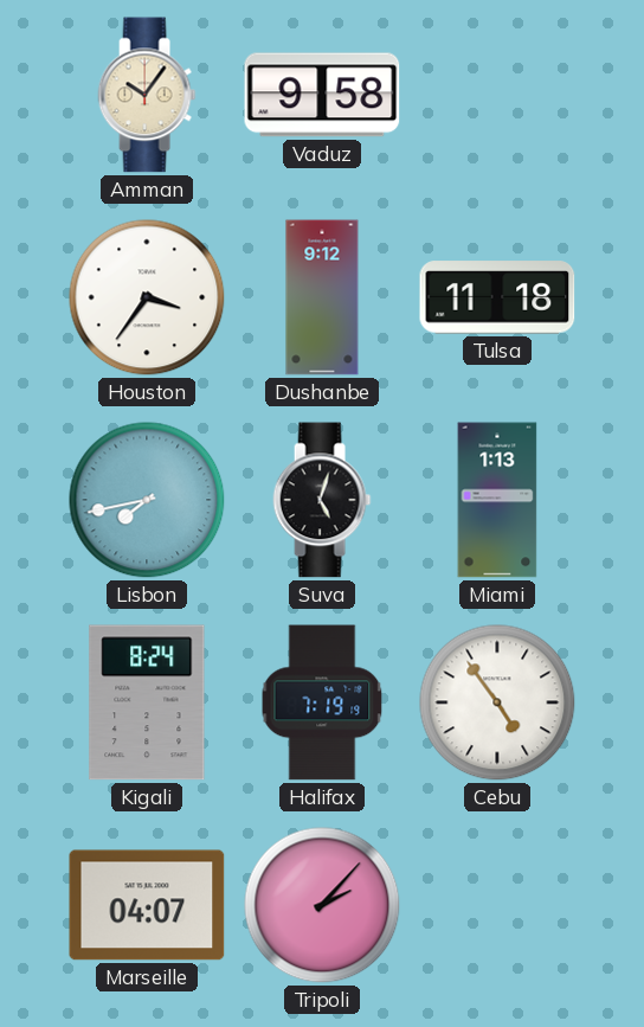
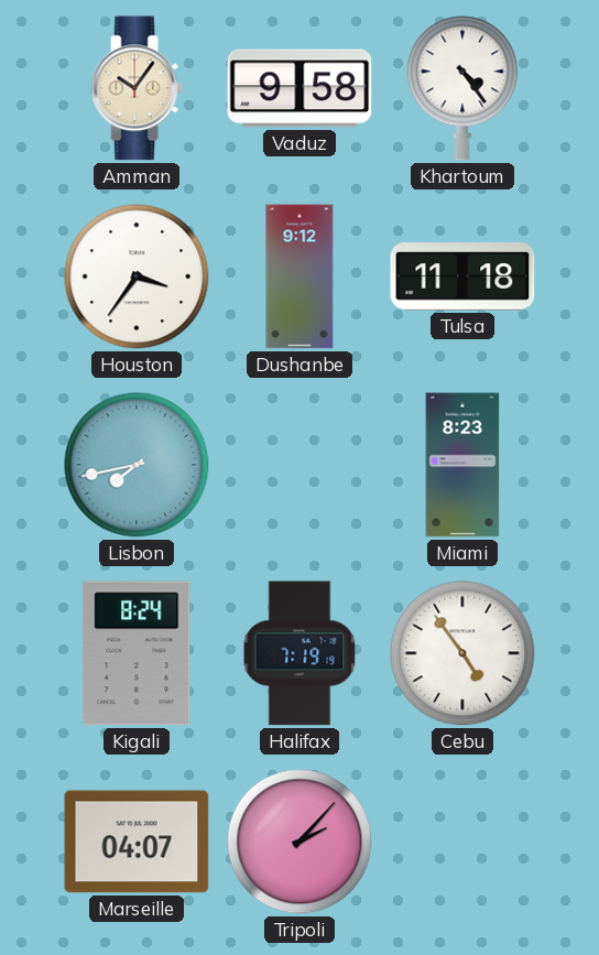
Khartoum: none -> 4:24 (462, 88)
Suva: 5:03 -> none (322, 500)
Miami: 1:13 -> 8:23 (462, 465)
